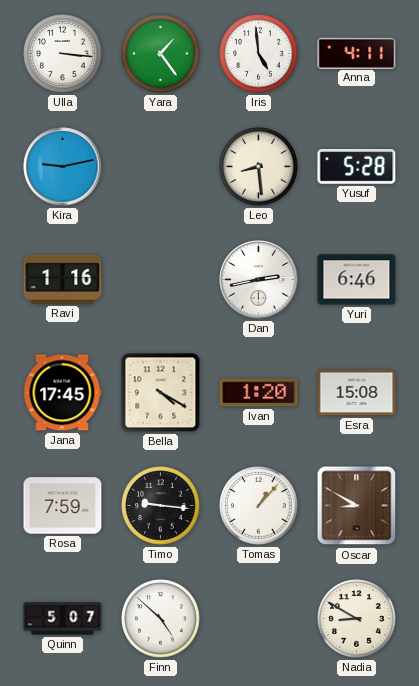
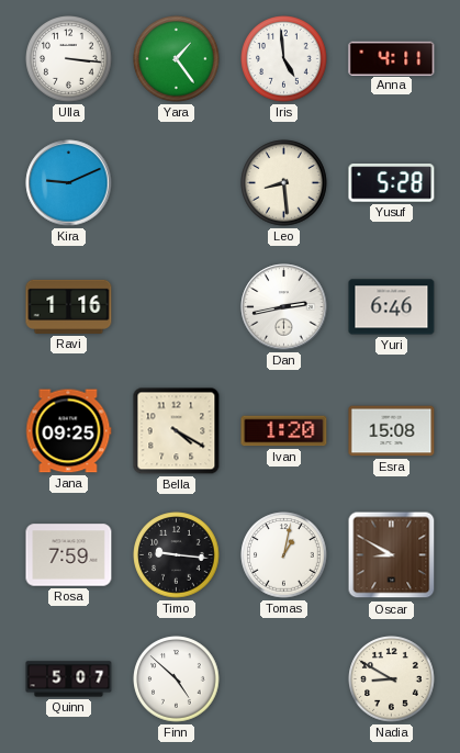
Kira: 9:13 -> 9:11 (69, 183)
Jana: 17:45 -> 09:25 (69, 431)
Tomas: 1:07 -> 1:02 (284, 555)
